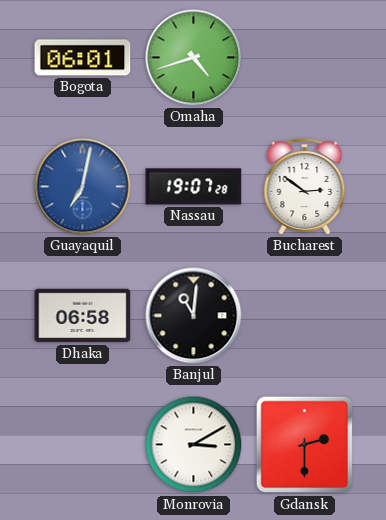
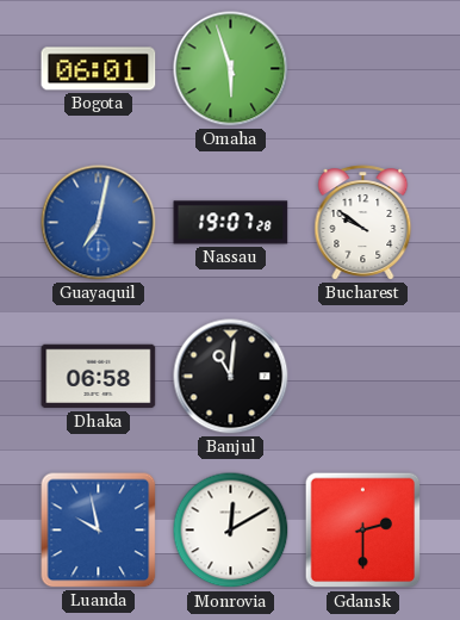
Omaha: 4:42 -> 5:57 (231, 69)
Bucharest: 2:51 -> 9:51 (363, 223)
Luanda: none -> 9:58 (99, 531)
Monrovia: 3:10 -> 12:10 (231, 531)
